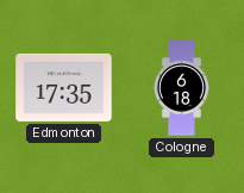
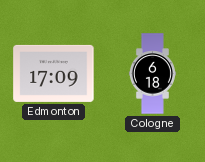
Edmonton: 17:35 -> 17:09 (54, 73)
